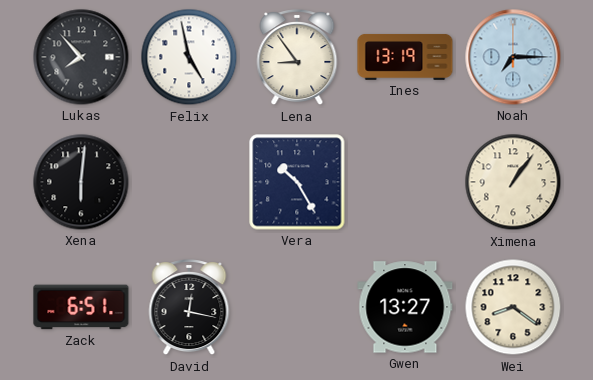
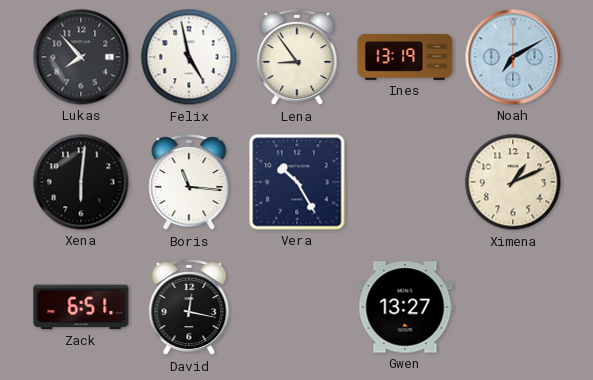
Noah: 7:15 -> 7:10 (513, 57)
Boris: none -> 11:16 (189, 183)
Ximena: 1:06 -> 1:11 (513, 182)
Wei: 8:21 -> none (513, 307)
